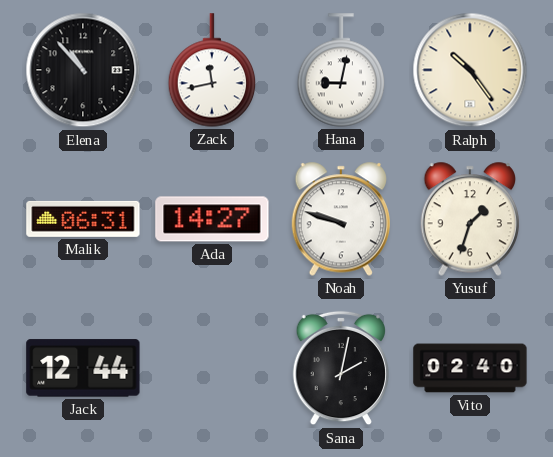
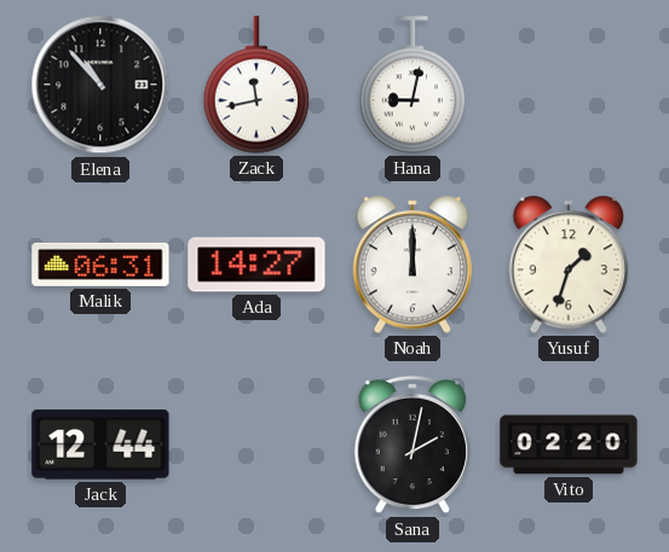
Ralph: 10:24 -> none (470, 70)
Noah: 9:48 -> 12:00 (411, 265)
Vito: 02:40 -> 02:20 (569, 444)
